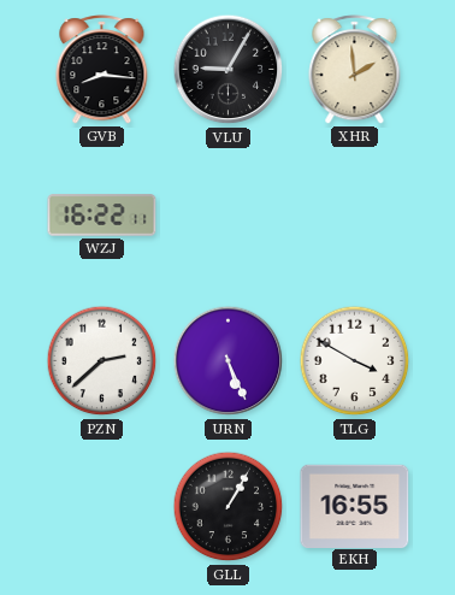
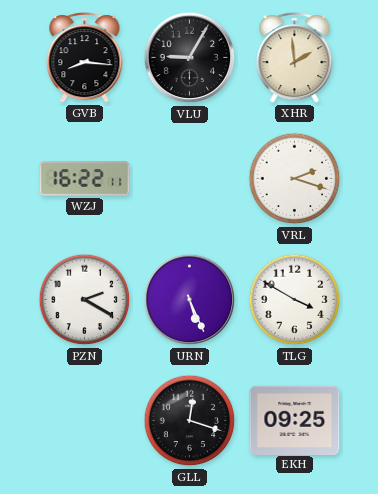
VRL: none -> 2:18 (295, 179)
PZN: 2:38 -> 2:20 (85, 300)
GLL: 1:05 -> 12:18 (190, 421)
EKH: 16:55 -> 09:25 (295, 420)
